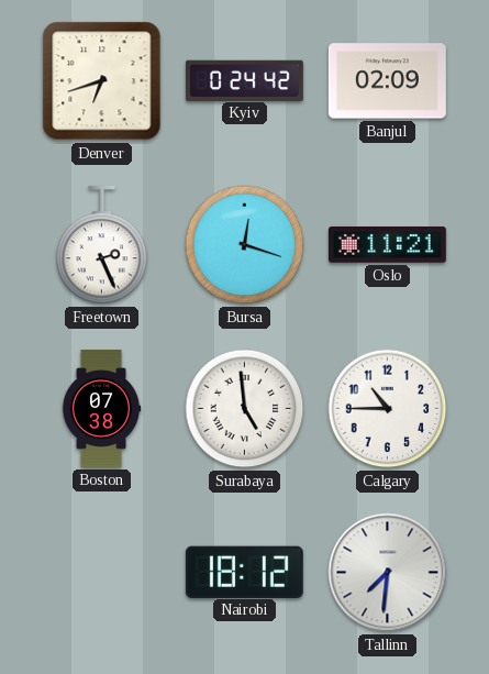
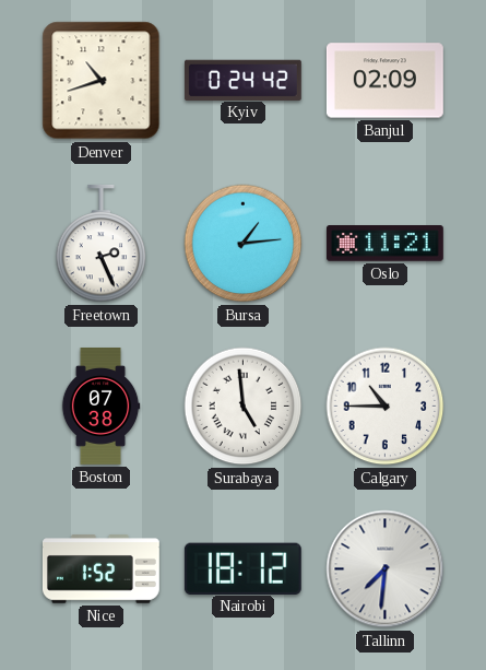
Denver: 6:42 -> 10:42 (102, 81)
Bursa: 12:18 -> 1:14 (244, 244)
Nice: none -> 1:52 (100, 569)
